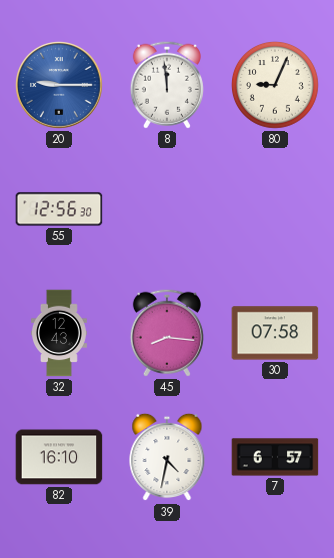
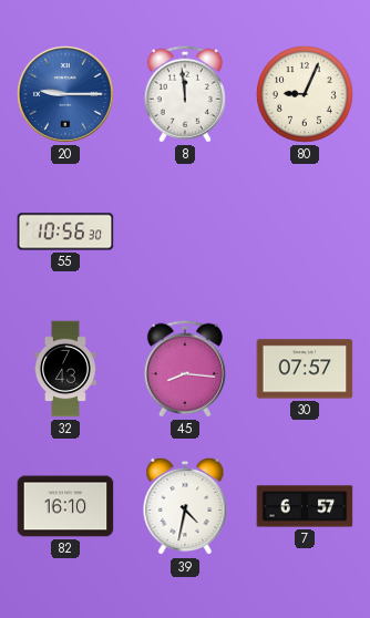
55: 12:56 -> 10:56 (65, 231)
32: 12:43 -> 7:43 (66, 369)
30: 07:58 -> 07:57 (305, 369)
